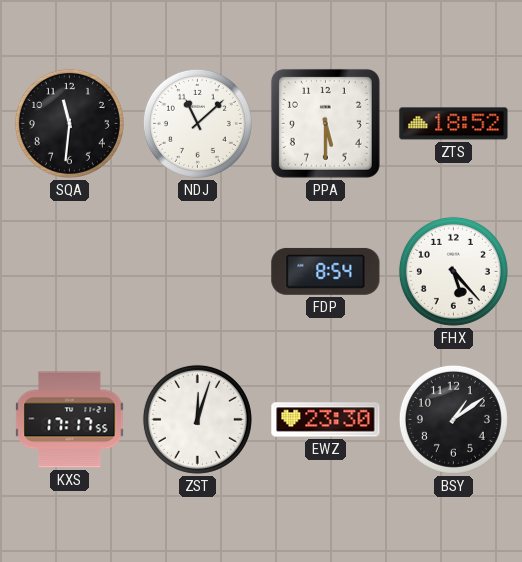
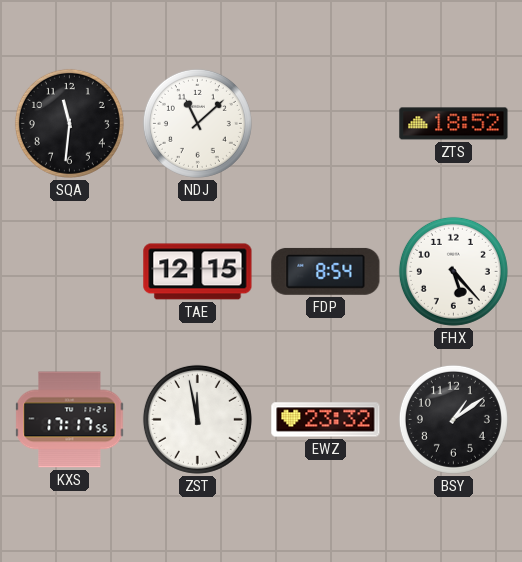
PPA: 5:30 -> none (325, 123)
TAE: none -> 12:15 (198, 272)
ZST: 12:03 -> 11:58 (197, 419)
EWZ: 23:30 -> 23:32 (326, 420)
